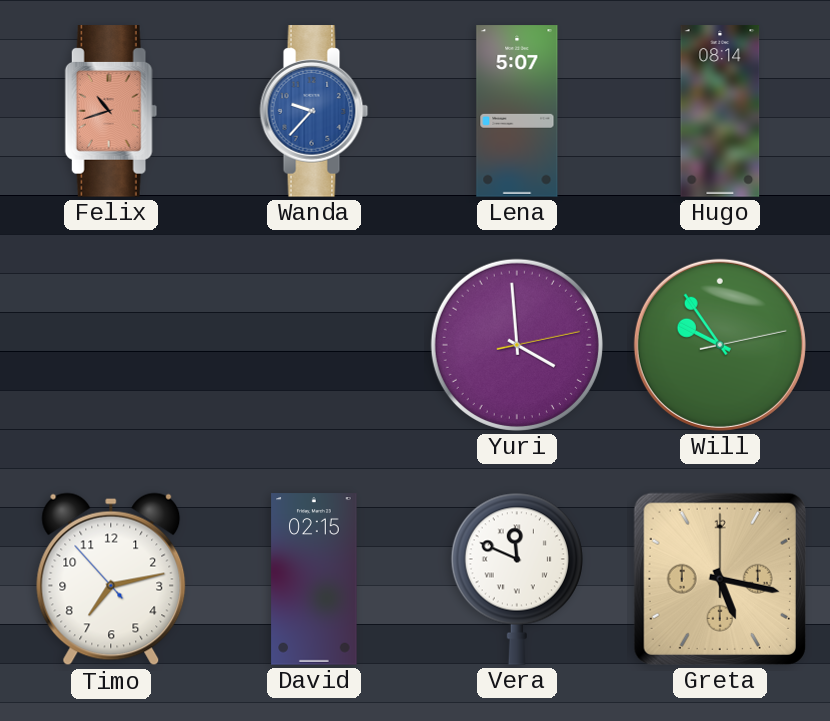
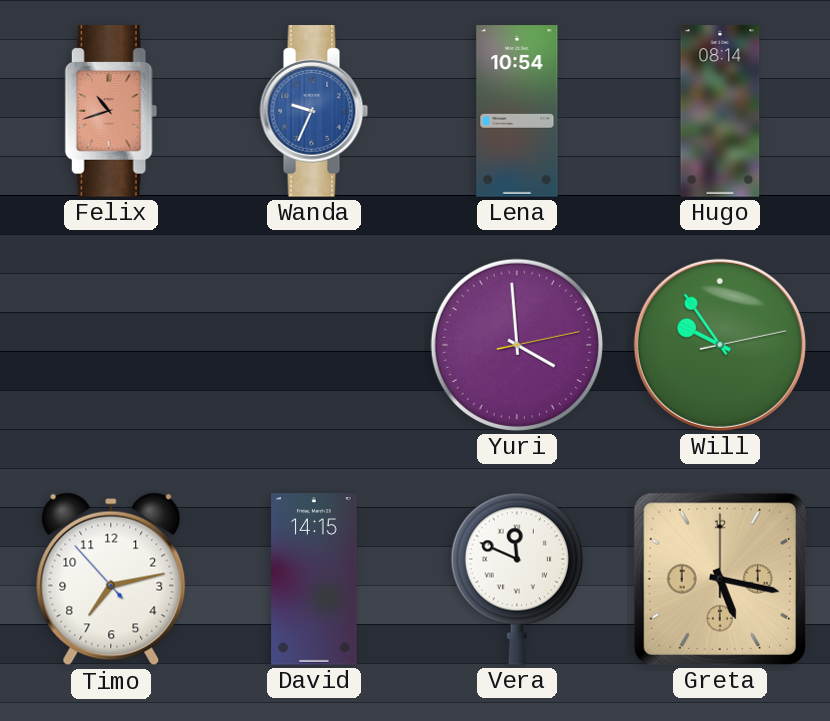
Wanda: 9:37 -> 9:34 (314, 111)
Lena: 5:07 -> 10:54 (517, 111)
David: 02:15 -> 14:15 (314, 579)
